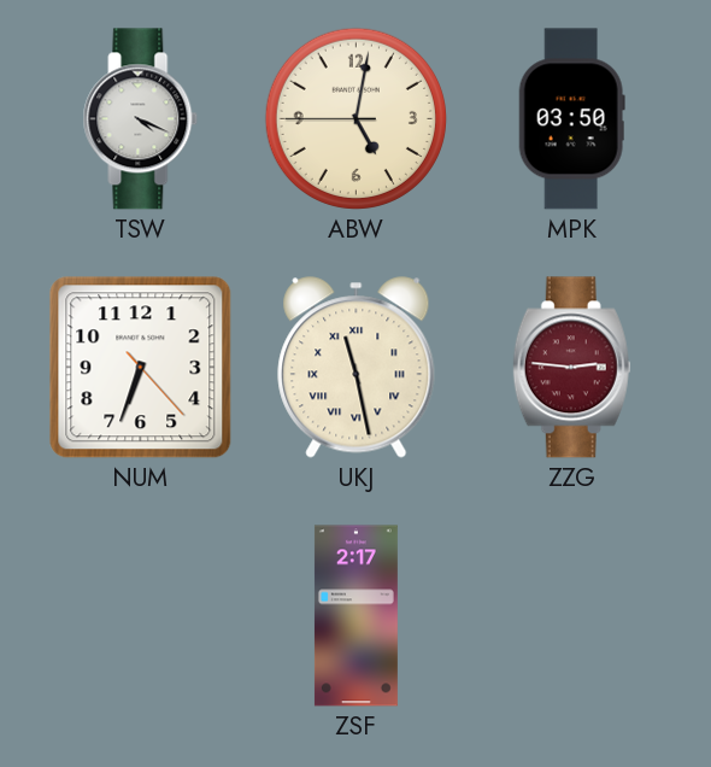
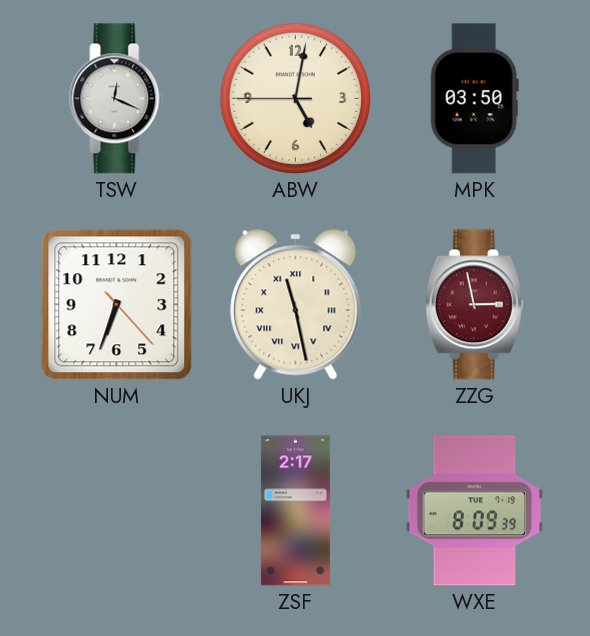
TSW: 4:19 -> 12:19 (117, 99)
ZZG: 2:46 -> 2:58 (474, 305)
WXE: none -> 8:09 (475, 511)
